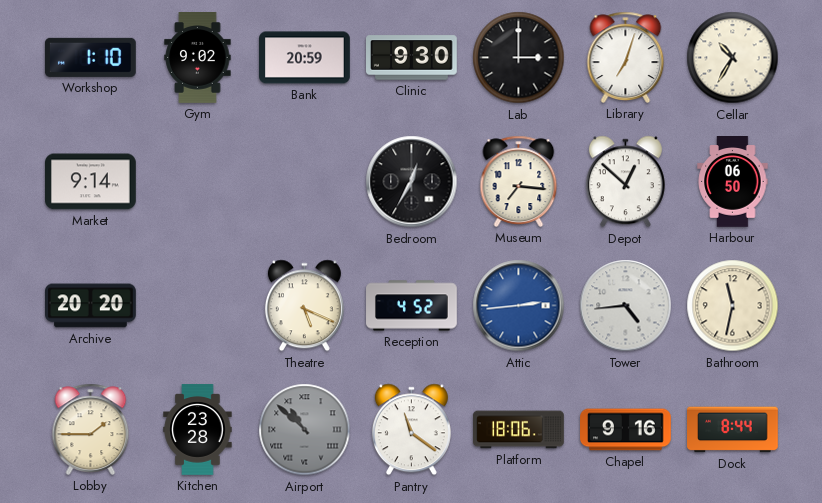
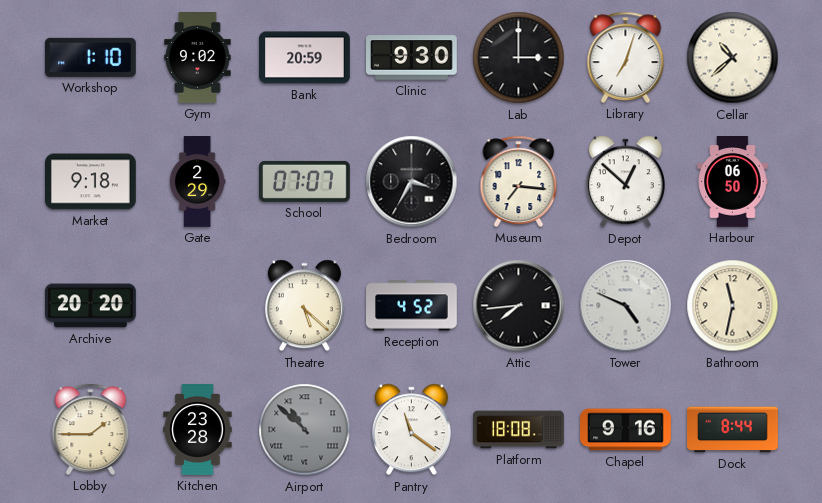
Cellar: 10:35 -> 10:38 (733, 58)
Market: 9:14 -> 9:18 (91, 182)
Gate: none -> 2:29 (197, 182)
School: none -> 07:07 (305, 181)
Bedroom: 12:35 -> 3:35 (412, 182)
Theatre: 5:19 -> 5:22 (304, 306)
Attic: 2:44 -> 7:44 (519, 306)
Attic dial: blue -> black (519, 306)
Tower: 4:44 -> 4:49 (626, 306)
Platform: 18:06 -> 18:08 (519, 430)
